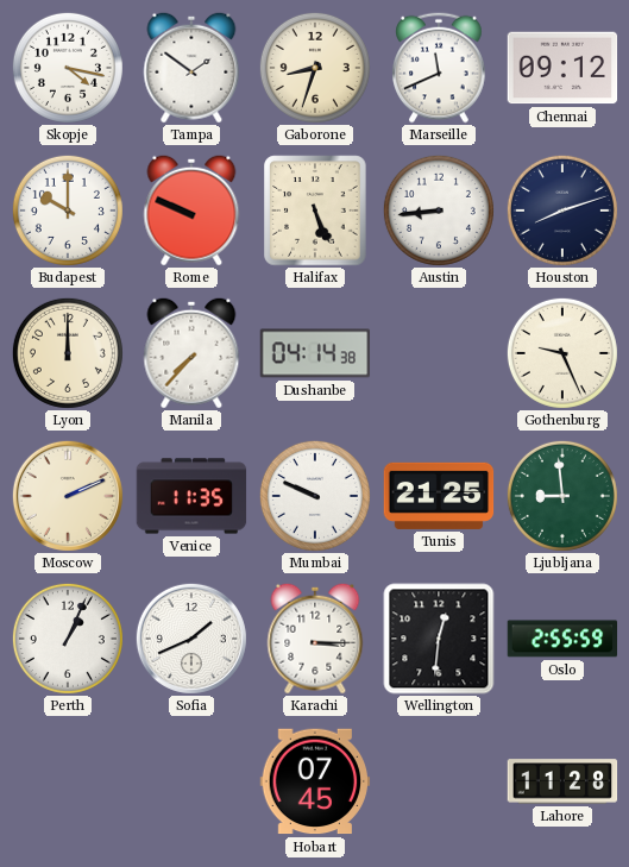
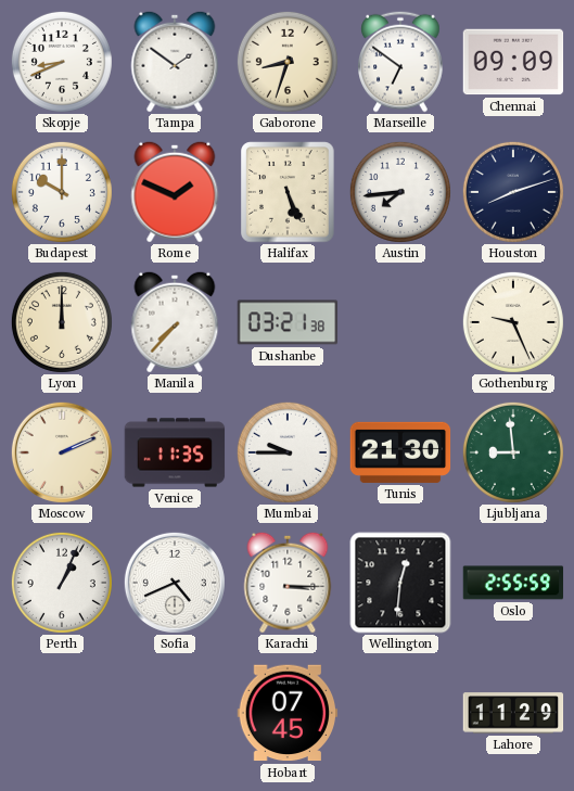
Skopje: 4:17 -> 8:41 (62, 62)
Marseille: 11:41 -> 6:51 (400, 62)
Chennai: 09:12 -> 09:09 (513, 62)
Rome: 9:49 -> 1:49 (175, 192)
Austin: 8:44 -> 7:44 (400, 192)
Dushanbe: 04:14 -> 03:21 (288, 322)
Mumbai: 9:49 -> 9:45 (288, 452)
Tunis: 21:25 -> 21:30 (400, 452)
Sofia: 1:41 -> 4:41 (175, 583)
Lahore: 11:28 -> 11:29 (513, 713)
